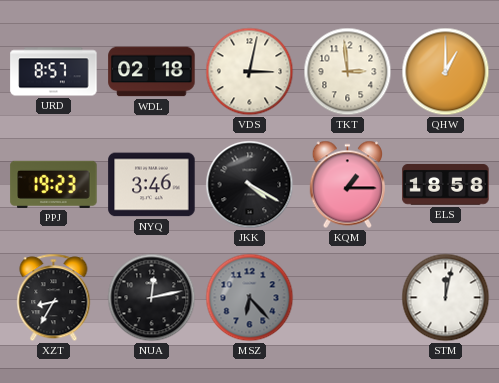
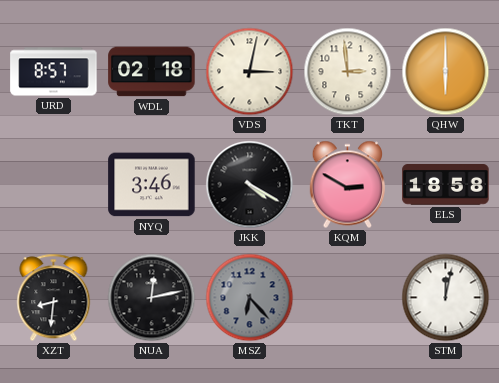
QHW: 1:00 -> 6:00 (446, 72)
PPJ: 19:23 -> none (54, 184)
KQM: 1:15 -> 2:50 (347, 185)
XZT: 8:35 -> 8:31 (54, 298)
